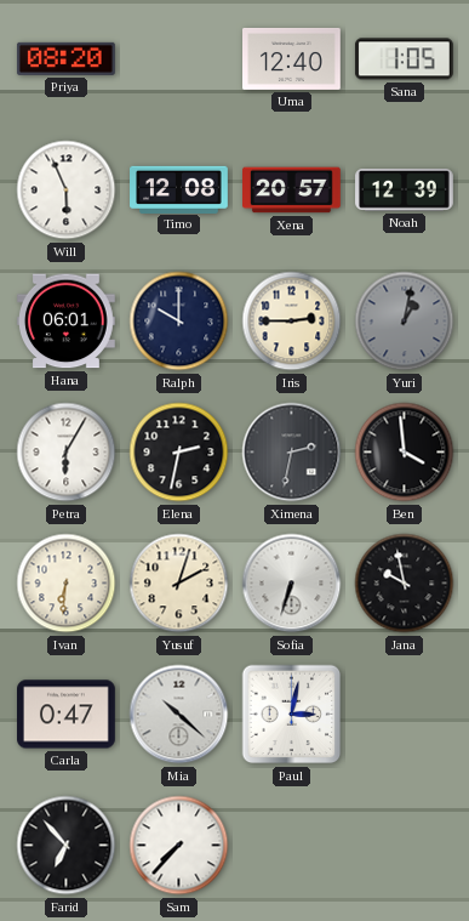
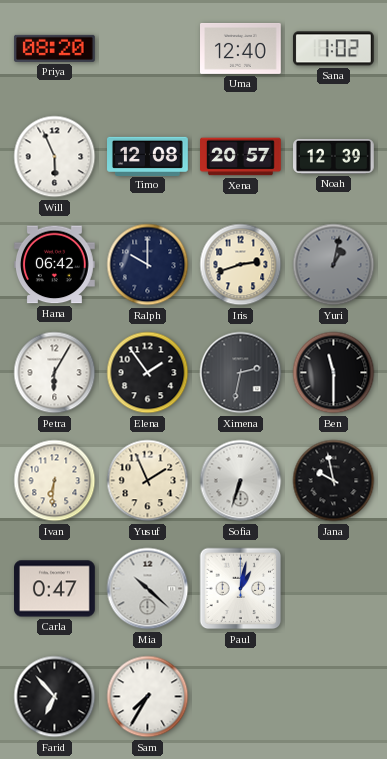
Sana: 1:05 -> 1:02 (333, 49)
Hana: 06:01 -> 06:42 (55, 265)
Iris: 2:45 -> 2:42 (241, 265)
Elena: 2:32 -> 1:54 (148, 373)
Ben: 3:59 -> 11:30 (334, 373)
Yusuf: 2:03 -> 1:56 (148, 481)
Paul: 3:02 -> 1:02 (241, 589)
Sam: 7:37 -> 7:35 (148, 697)
